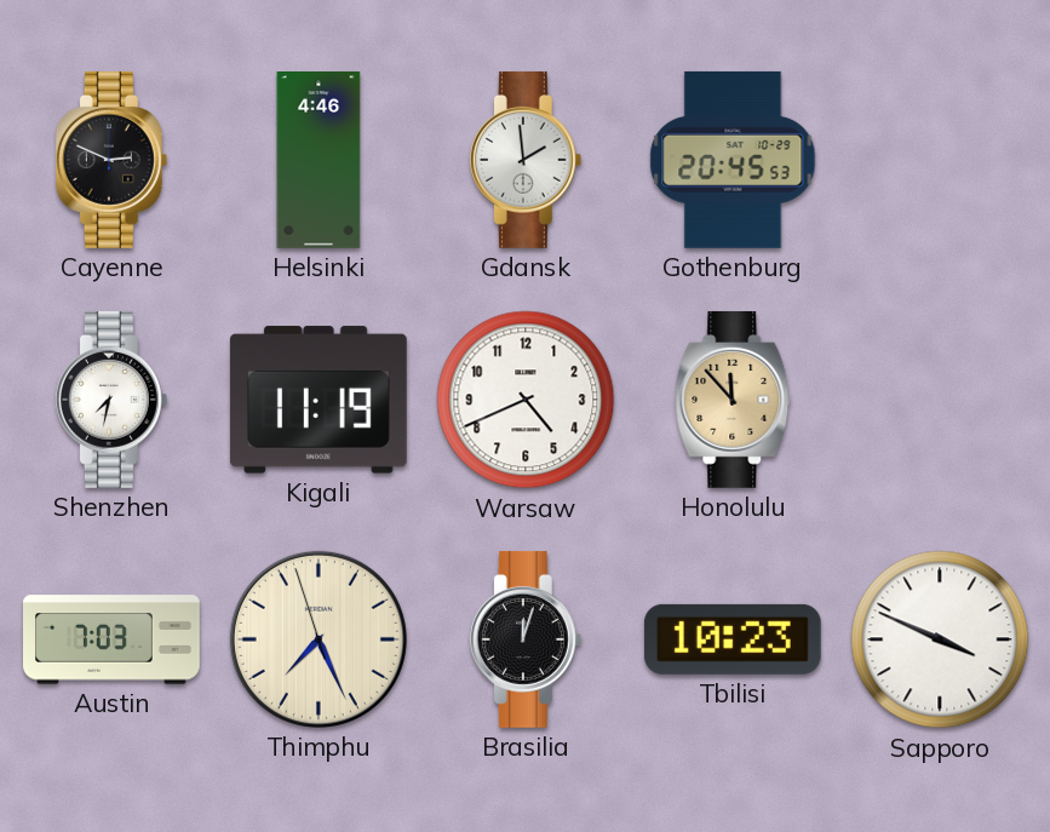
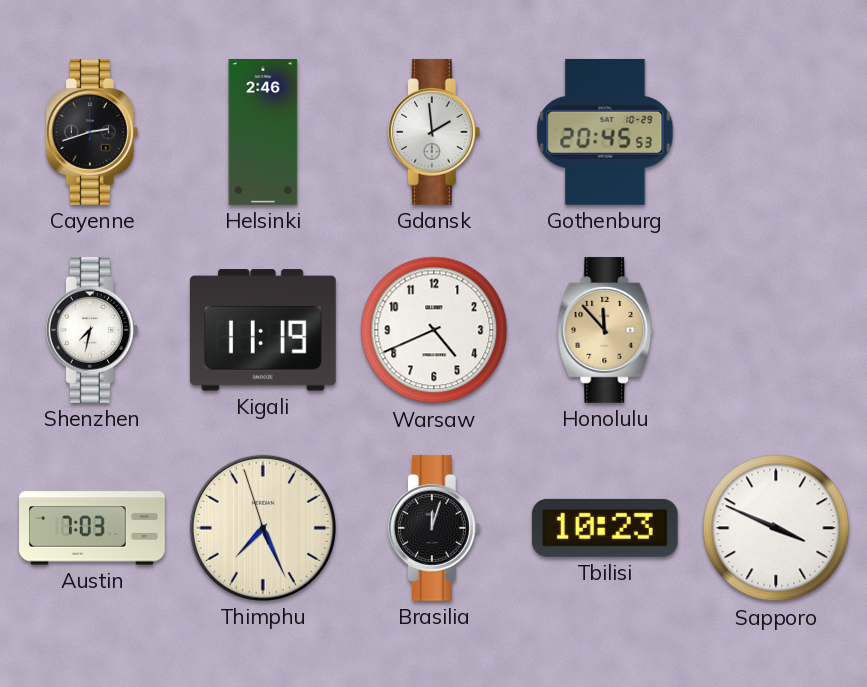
Cayenne: 2:49 -> 2:42 (92, 132)
Helsinki: 4:46 -> 2:46 (263, 133)
